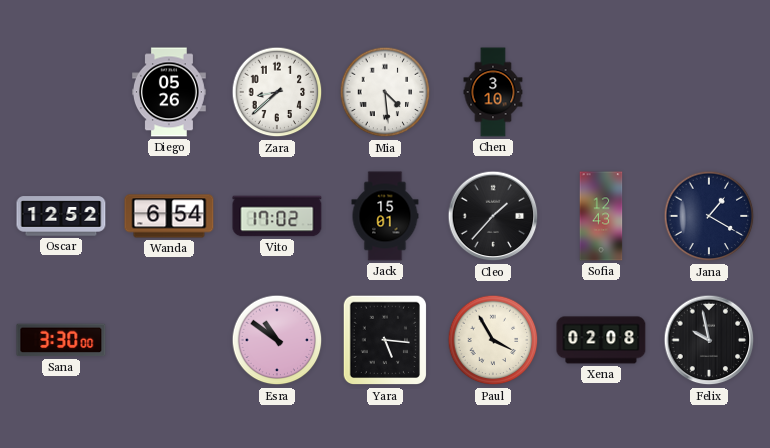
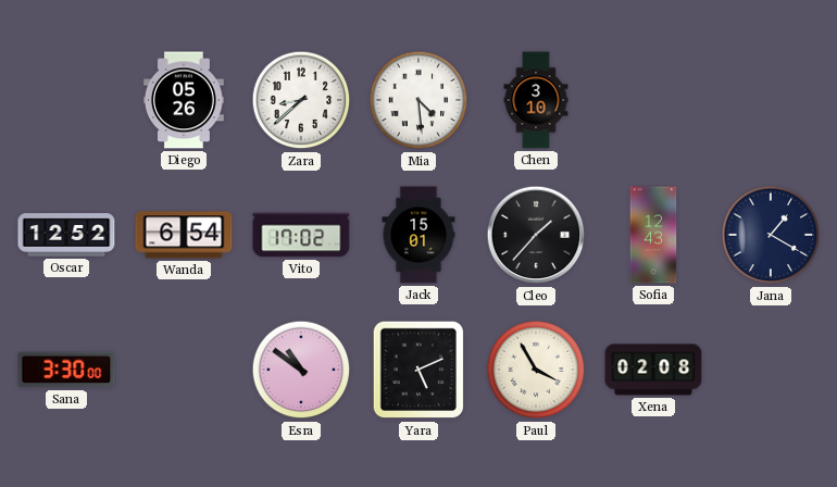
Yara: 5:16 -> 5:11 (417, 370)
Felix: 9:58 -> none (709, 340)
